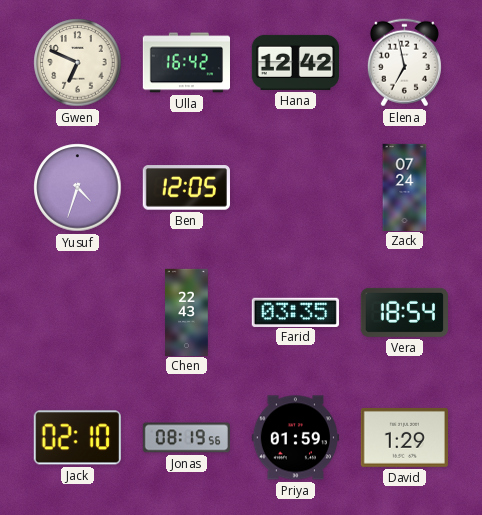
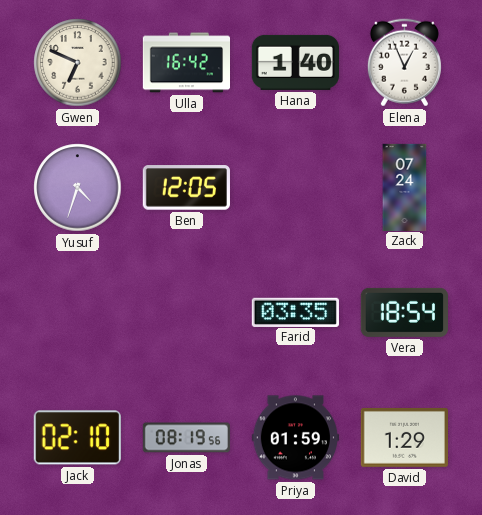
Hana: 12:42 -> 1:40 (295, 62)
Elena: 6:58 -> 12:56 (404, 63)
Chen: 22:43 -> none (187, 312)
